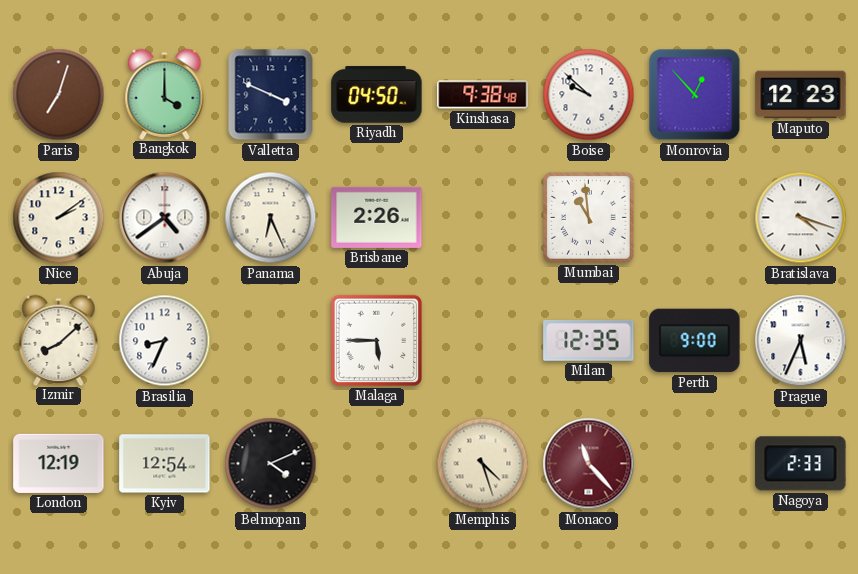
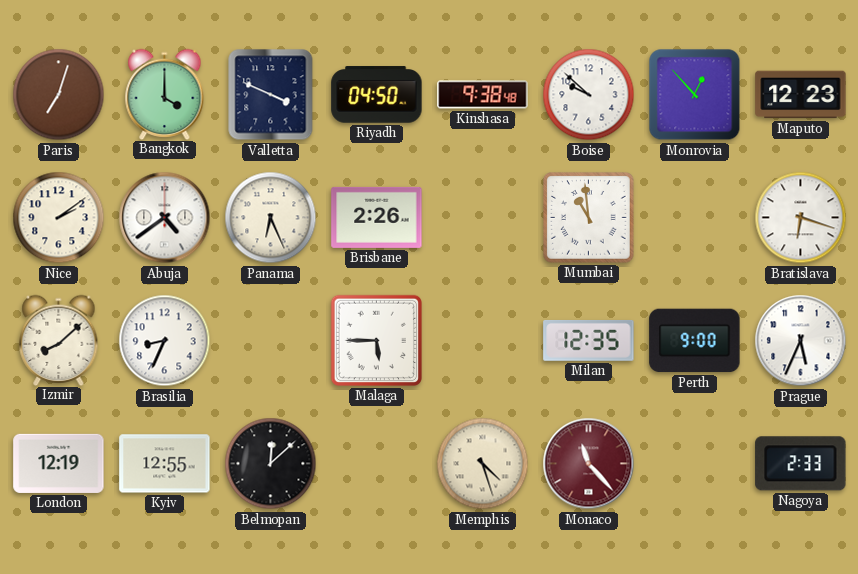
Bratislava: 4:18 -> 6:18 (801, 218)
Kyiv: 12:54 -> 12:55 (165, 464)
Belmopan: 4:11 -> 12:08 (271, 464)
